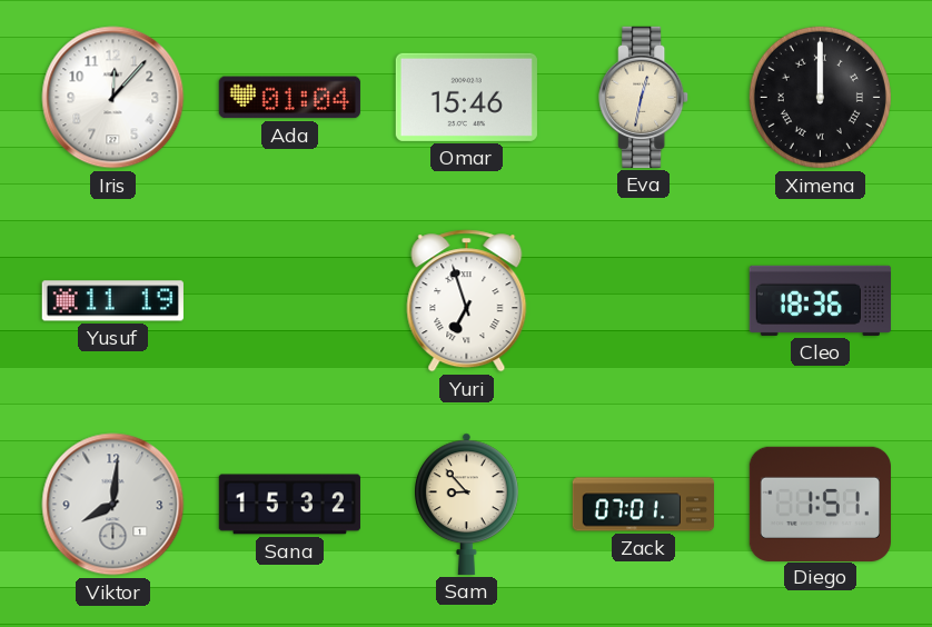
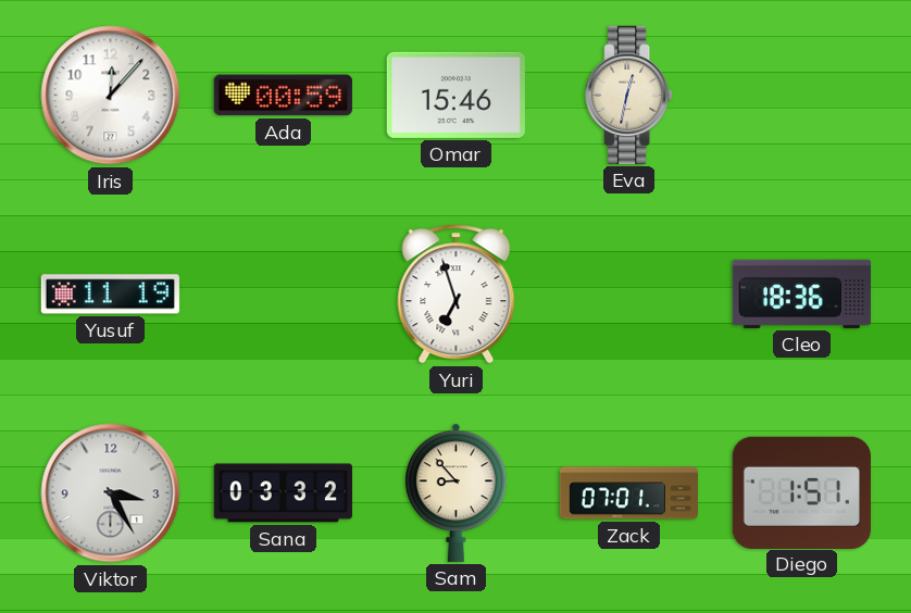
Ada: 01:04 -> 00:59 (283, 96)
Ximena: 12:00 -> none (820, 97)
Viktor: 8:01 -> 3:25 (111, 493)
Sana: 15:32 -> 03:32 (283, 493)
